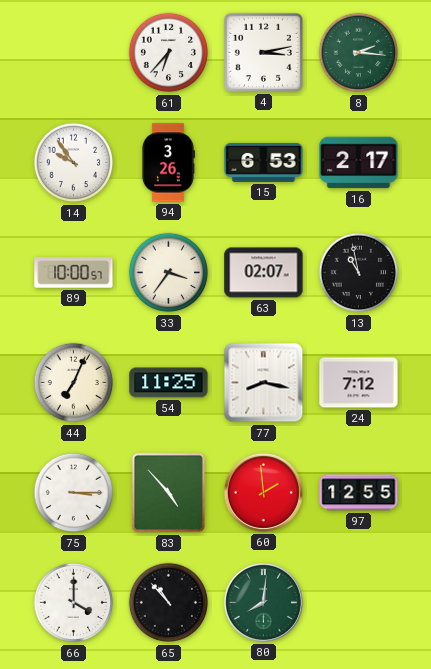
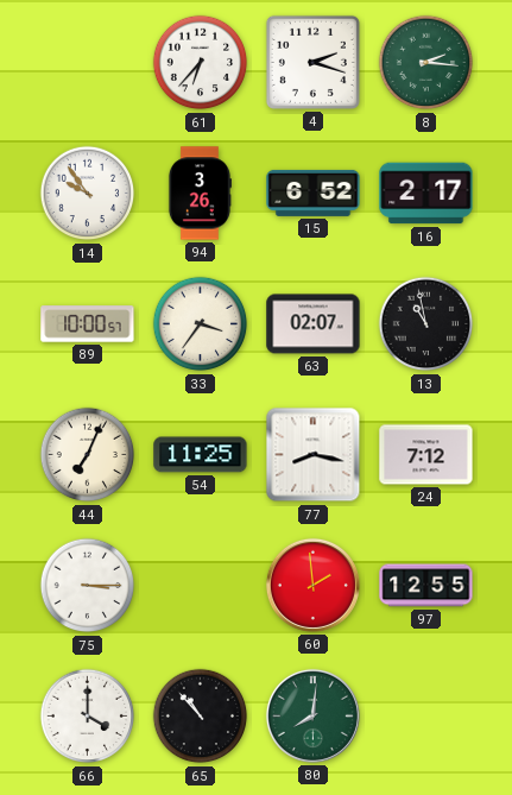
4: 3:13 -> 2:18 (312, 62)
15: 6:53 -> 6:52 (314, 193)
83: 4:53 -> none (169, 493)
